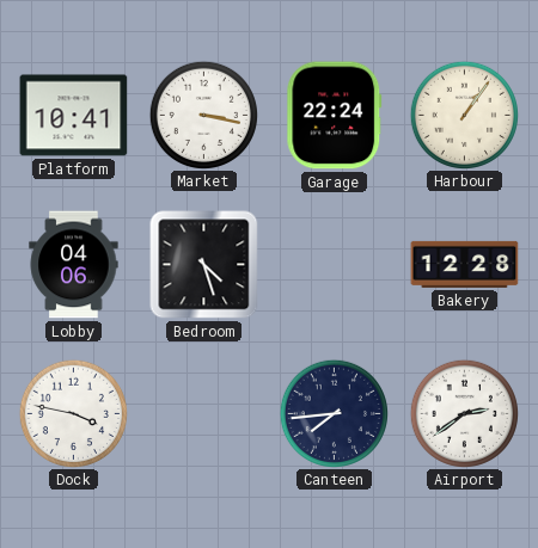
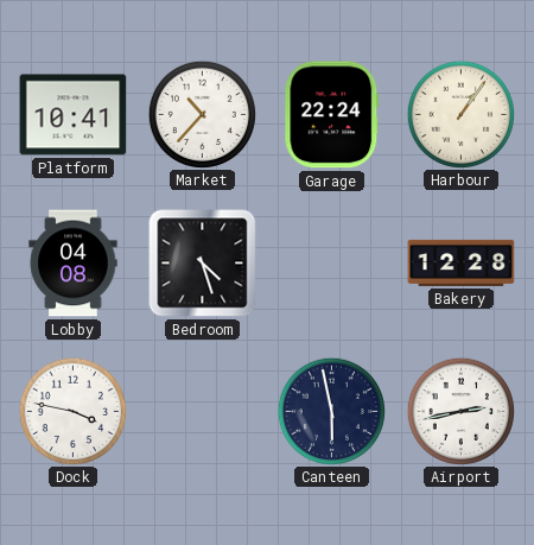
Market: 3:17 -> 10:37 (202, 114)
Lobby: 04:06 -> 04:08 (74, 264)
Canteen: 7:44 -> 5:58 (331, 411)
Airport: 2:39 -> 2:43 (460, 411)
